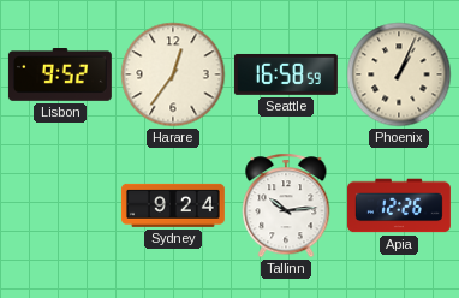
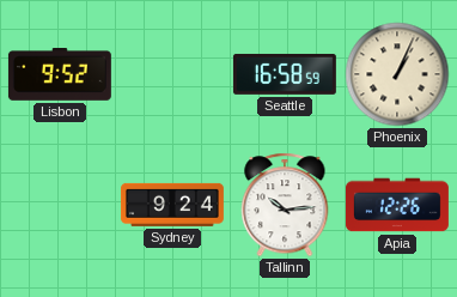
Harare: 12:36 -> none (173, 74)
